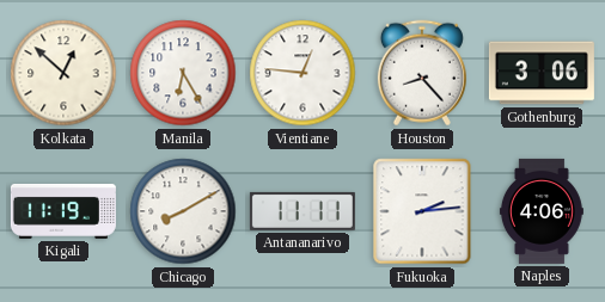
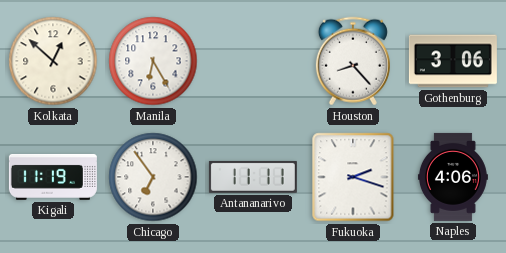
Vientiane: 12:46 -> none (302, 73)
Chicago: 8:10 -> 6:54 (153, 177)
Fukuoka: 2:14 -> 2:18 (353, 177)
